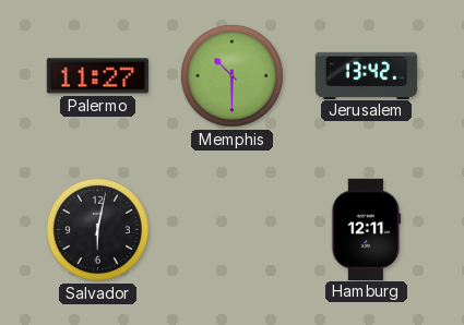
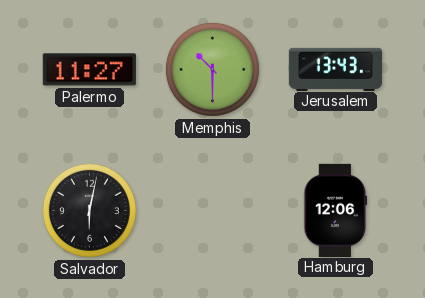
Jerusalem: 13:42 -> 13:43 (335, 69)
Hamburg: 12:11 -> 12:06 (336, 210)
